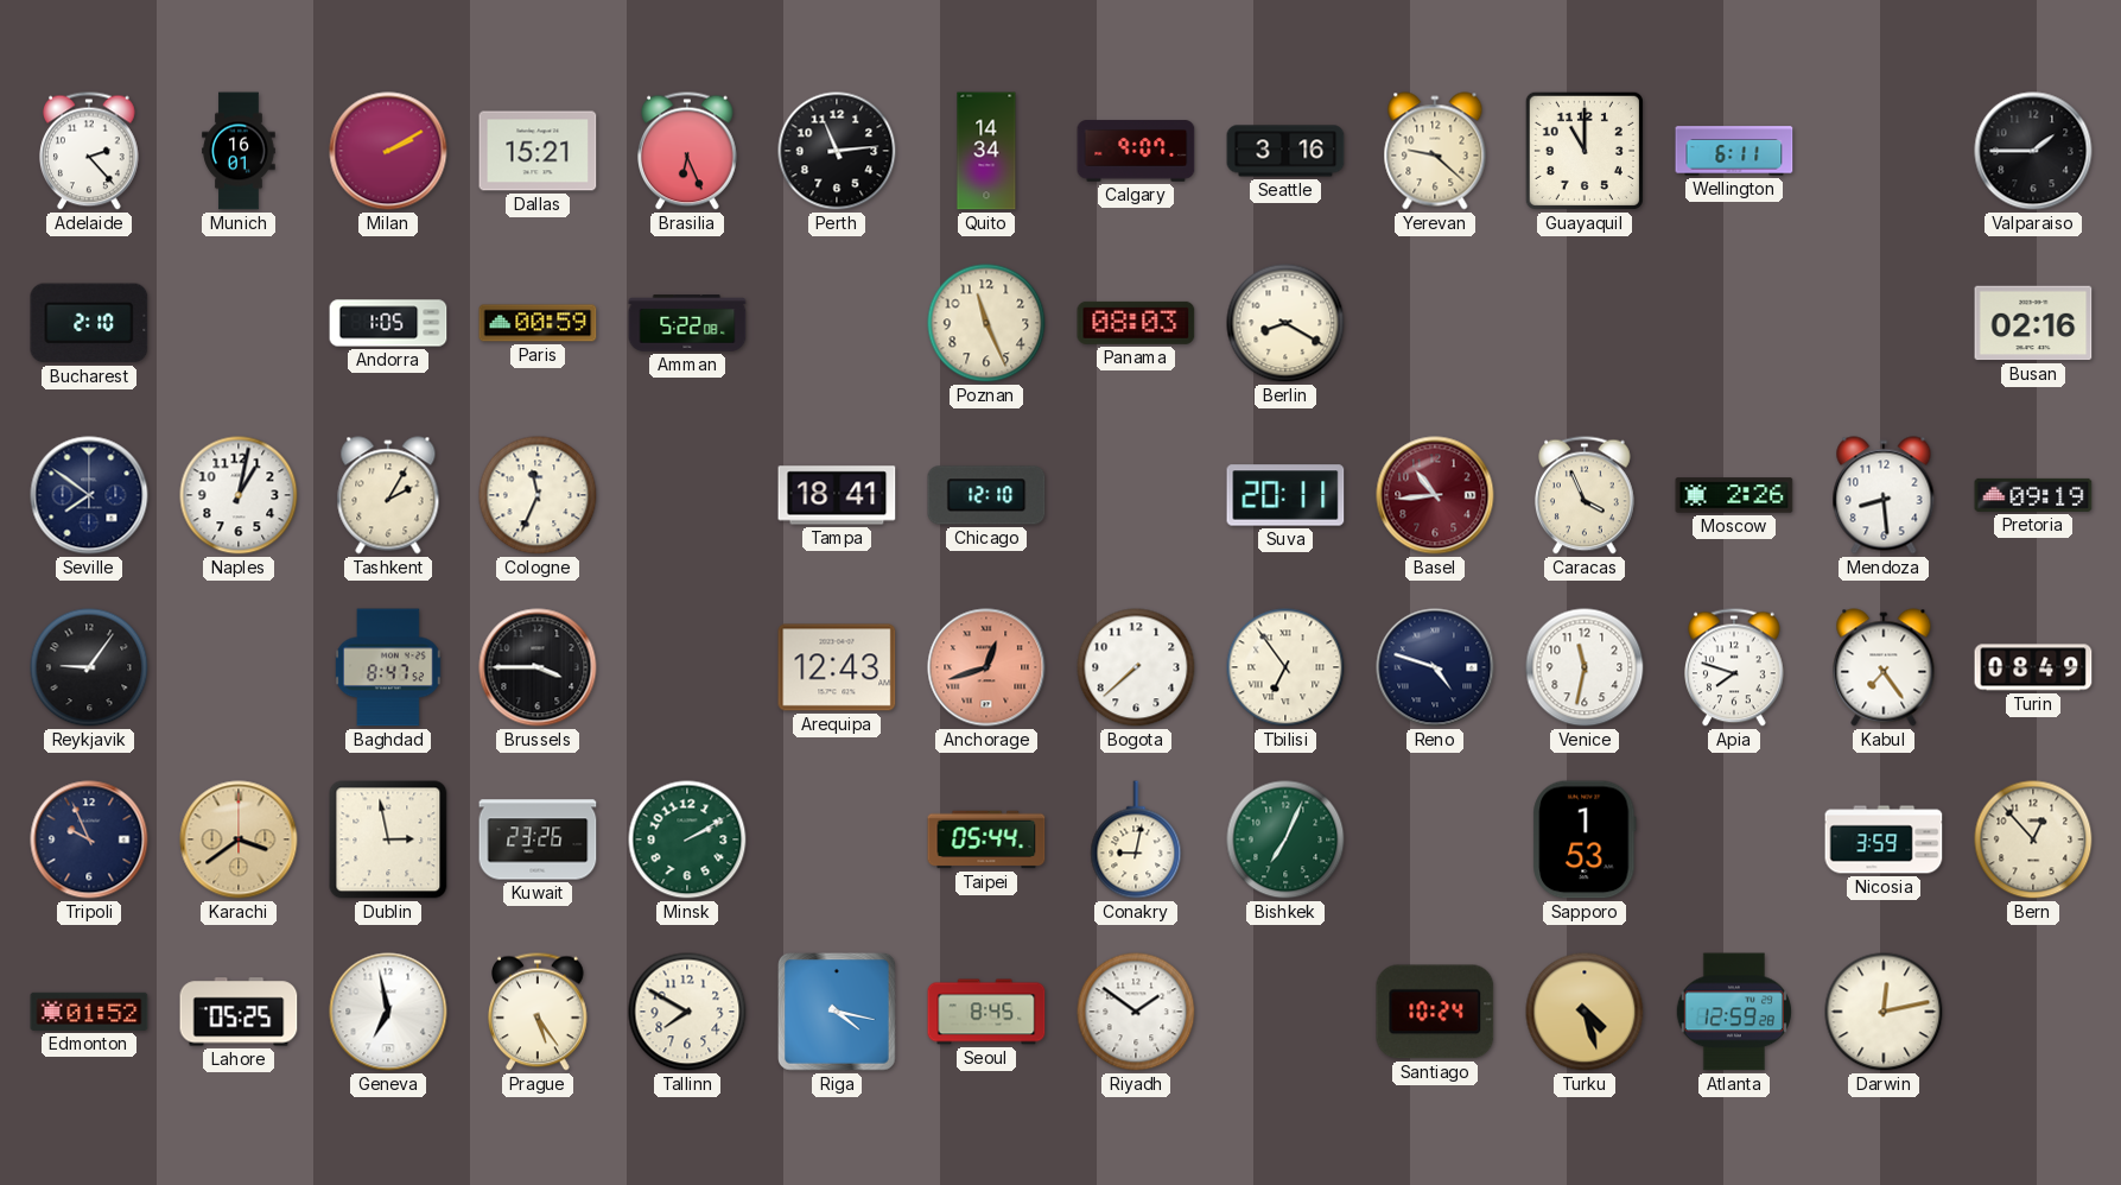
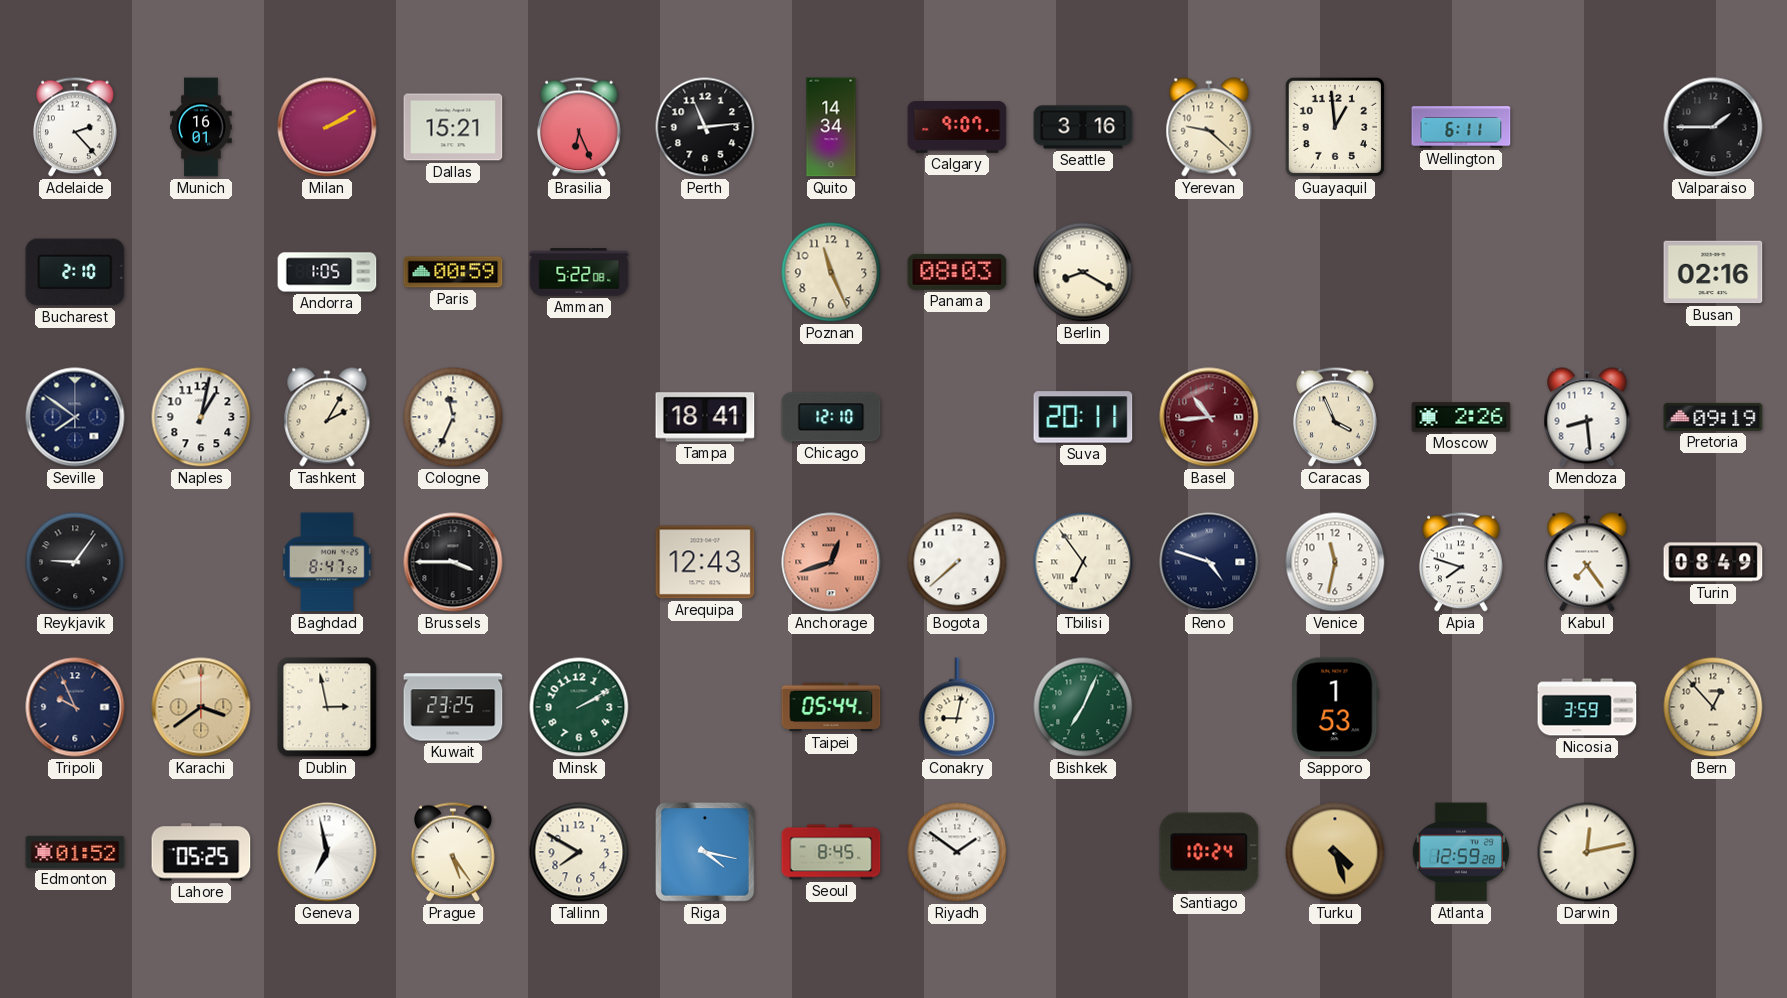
Guayaquil: 11:00 -> 12:59 (1335, 127)
Kuwait: 23:26 -> 23:25 (453, 707)
